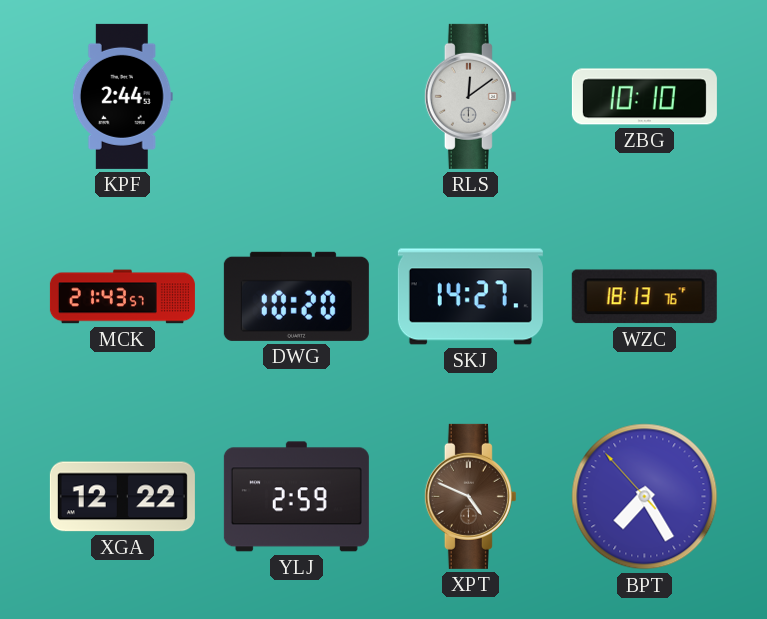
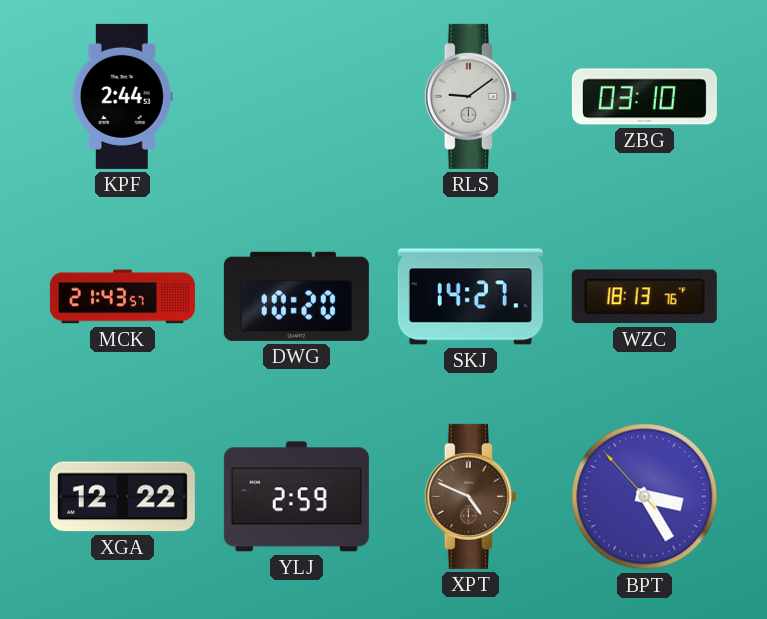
RLS: 12:09 -> 9:09 (470, 96)
ZBG: 10:10 -> 03:10 (644, 97)
BPT: 7:24 -> 3:24 (645, 497)
